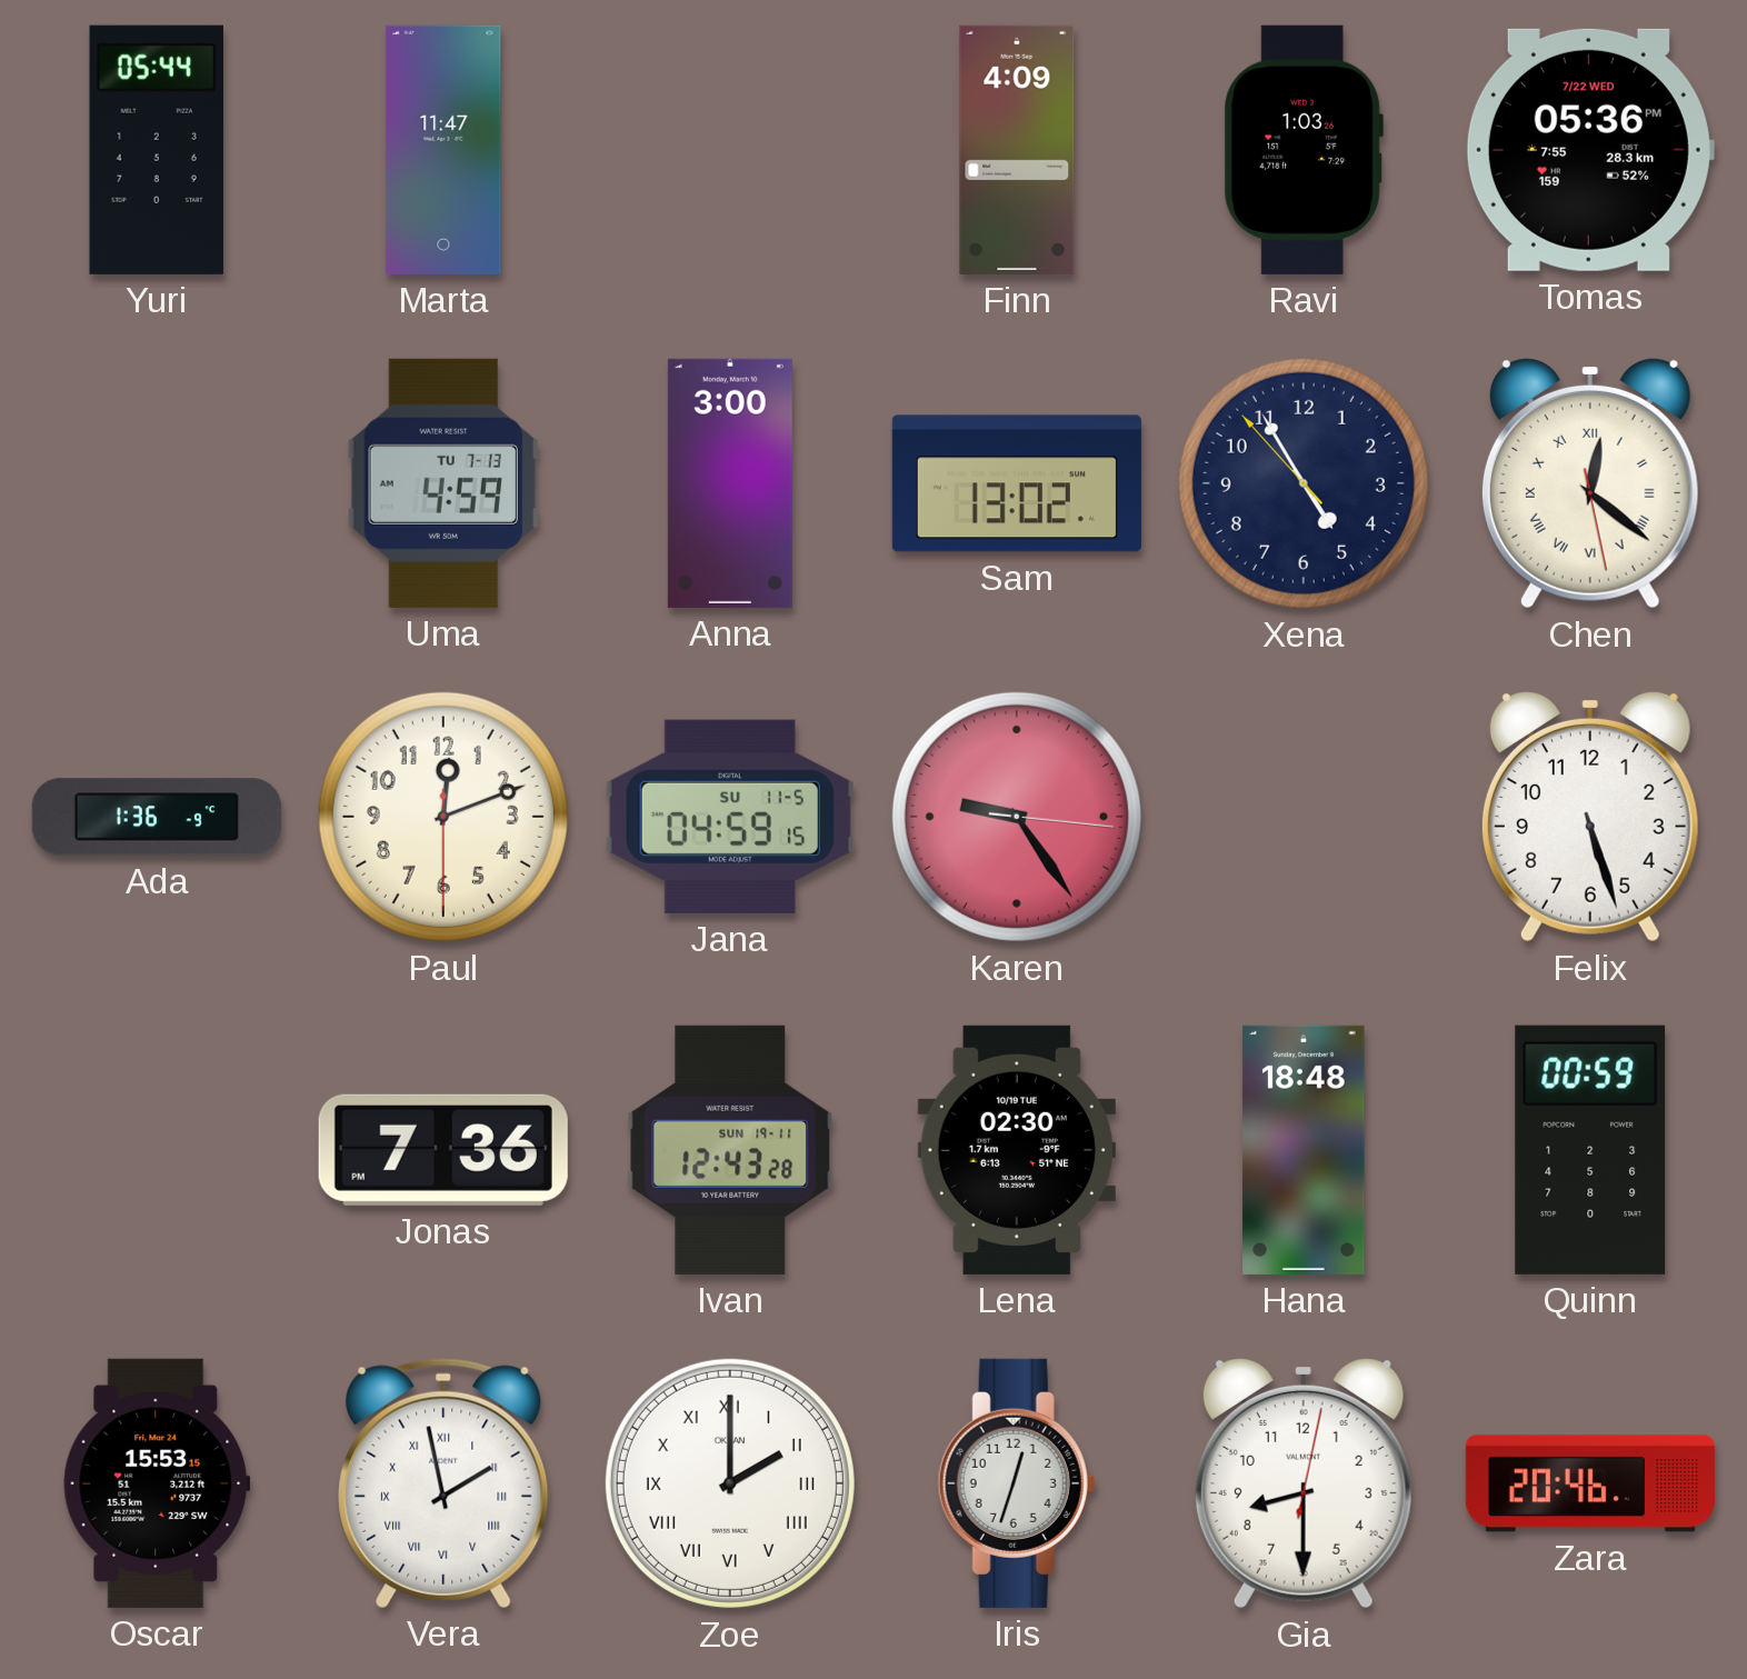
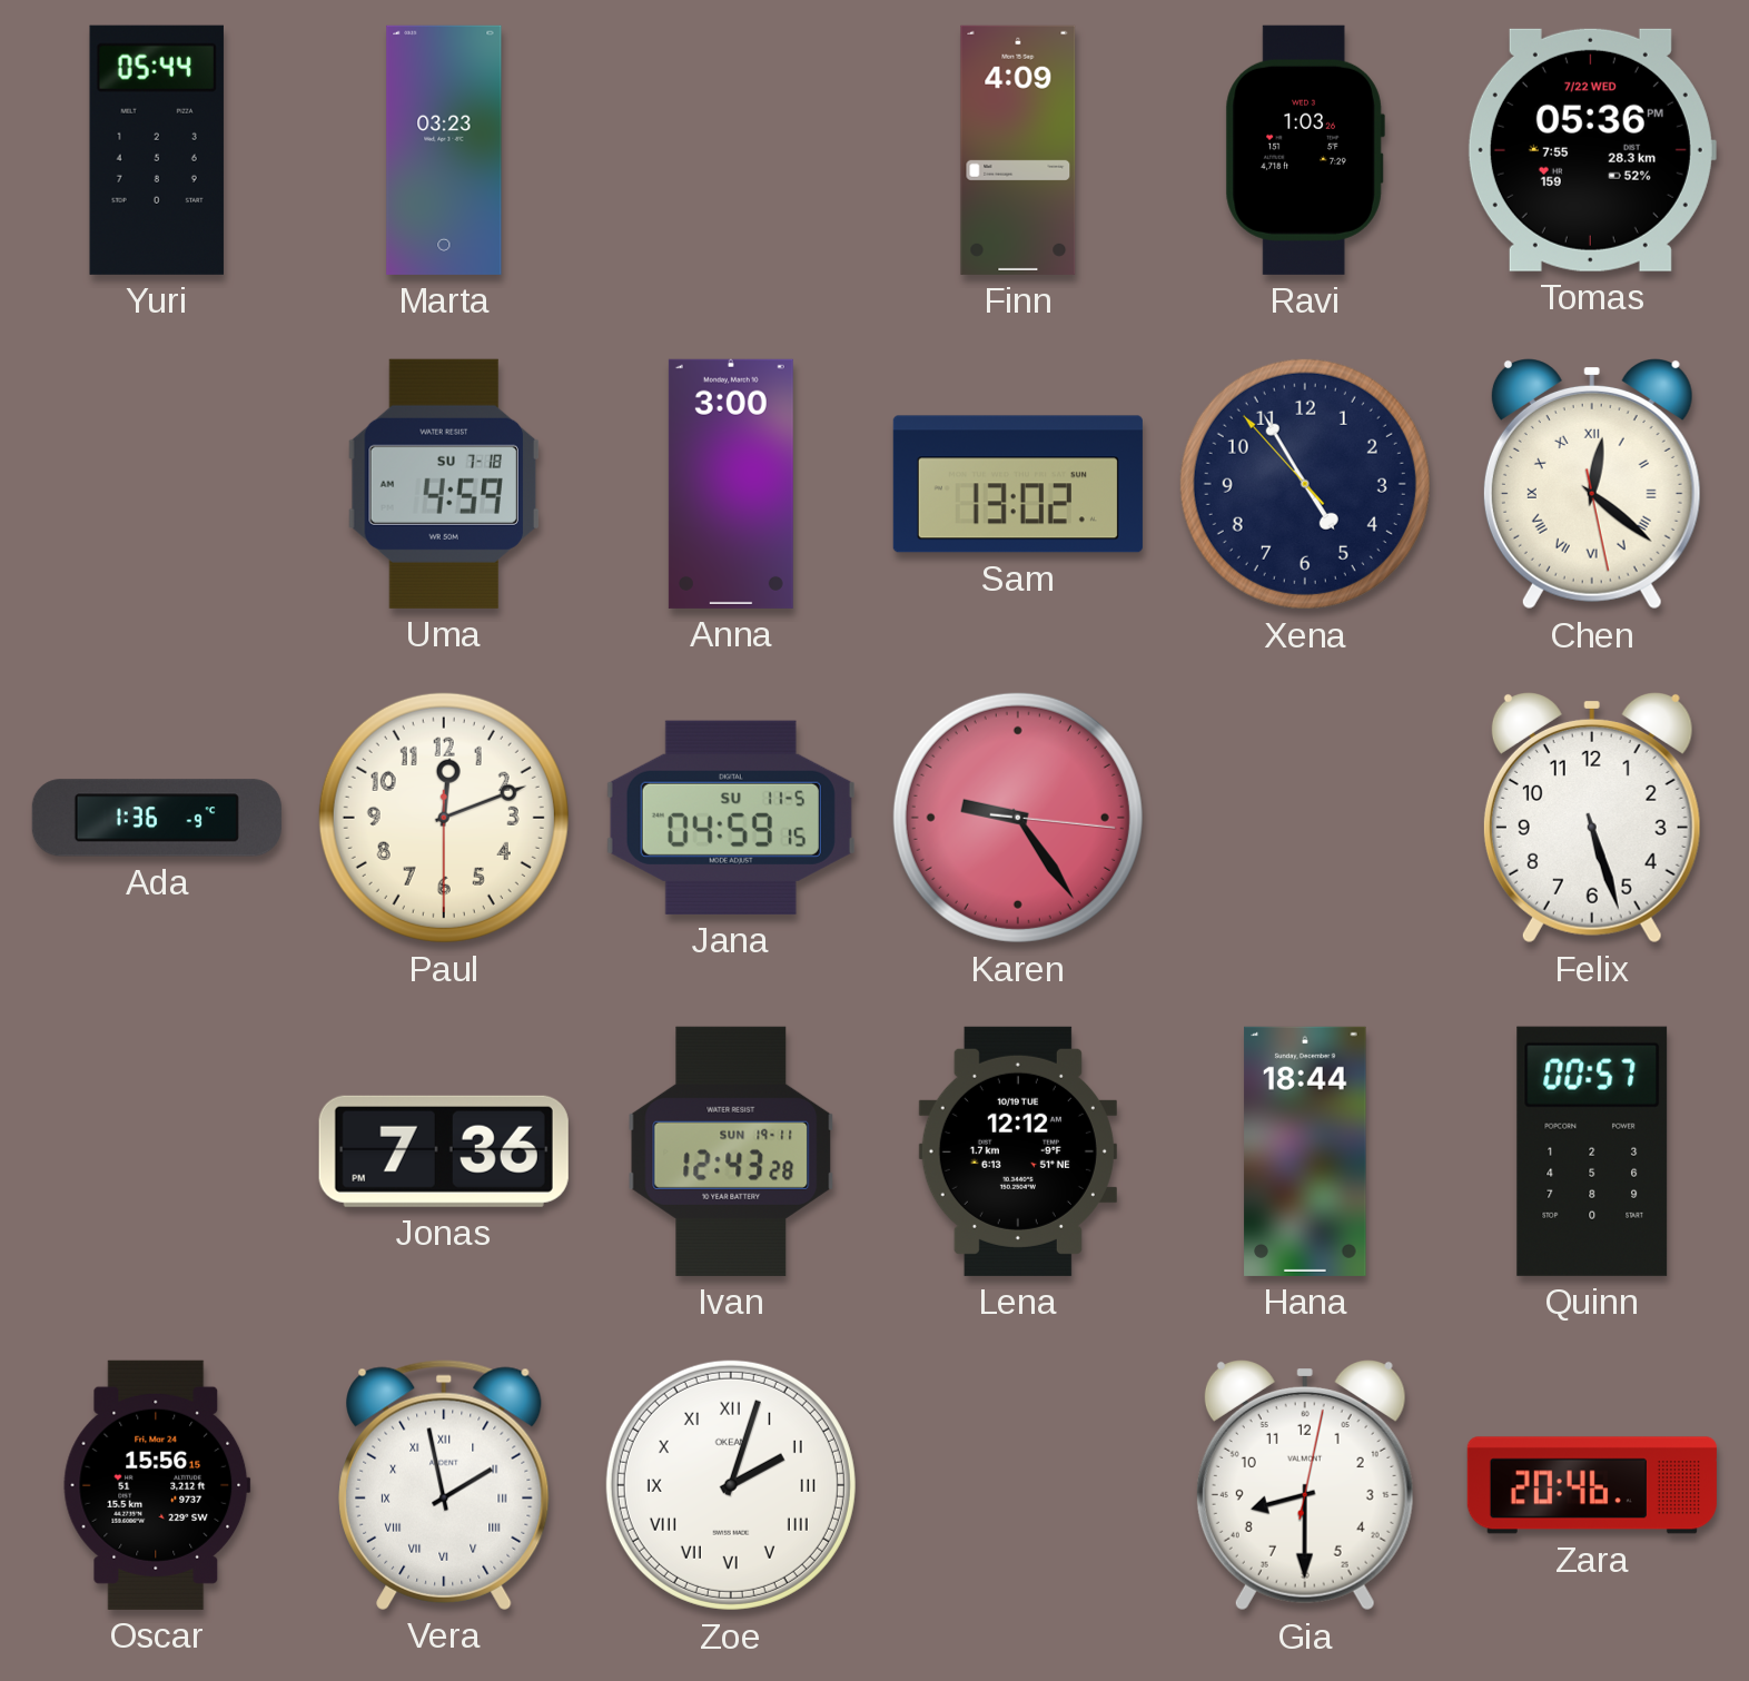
Marta: 11:47 -> 03:23 (444, 150)
Uma date: TU 7-13 -> SU 7-18 (443, 484)
Lena: 02:30 -> 12:12 (1018, 1151)
Hana: 18:48 -> 18:44 (1305, 1151)
Quinn: 00:59 -> 00:57 (1592, 1151)
Oscar: 15:53 -> 15:56 (157, 1485)
Zoe: 2:00 -> 2:03 (731, 1485)
Iris: 12:33 -> none (1017, 1483)
